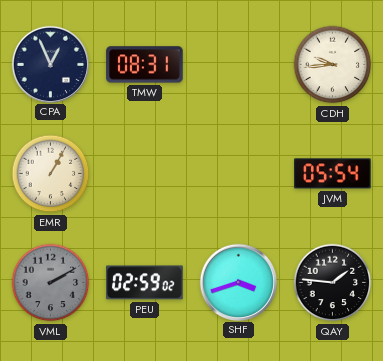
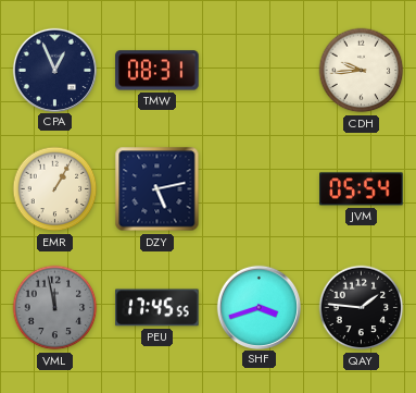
DZY: none -> 5:13 (157, 189)
VML: 2:10 -> 11:58 (55, 308)
PEU: 02:59 -> 17:45 (157, 308)
